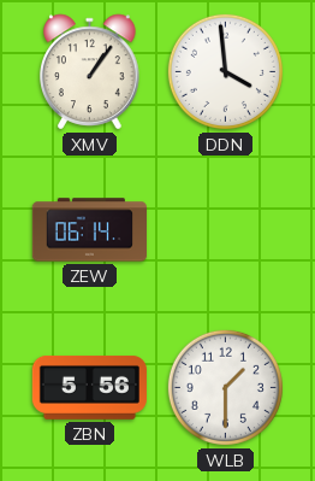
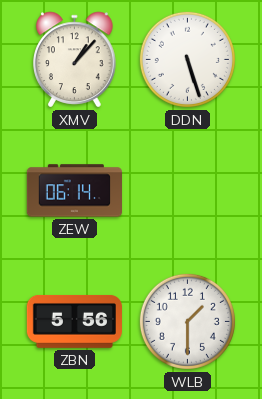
XMV: 1:06 -> 1:07 (75, 60)
DDN: 3:59 -> 5:27 (187, 59)
